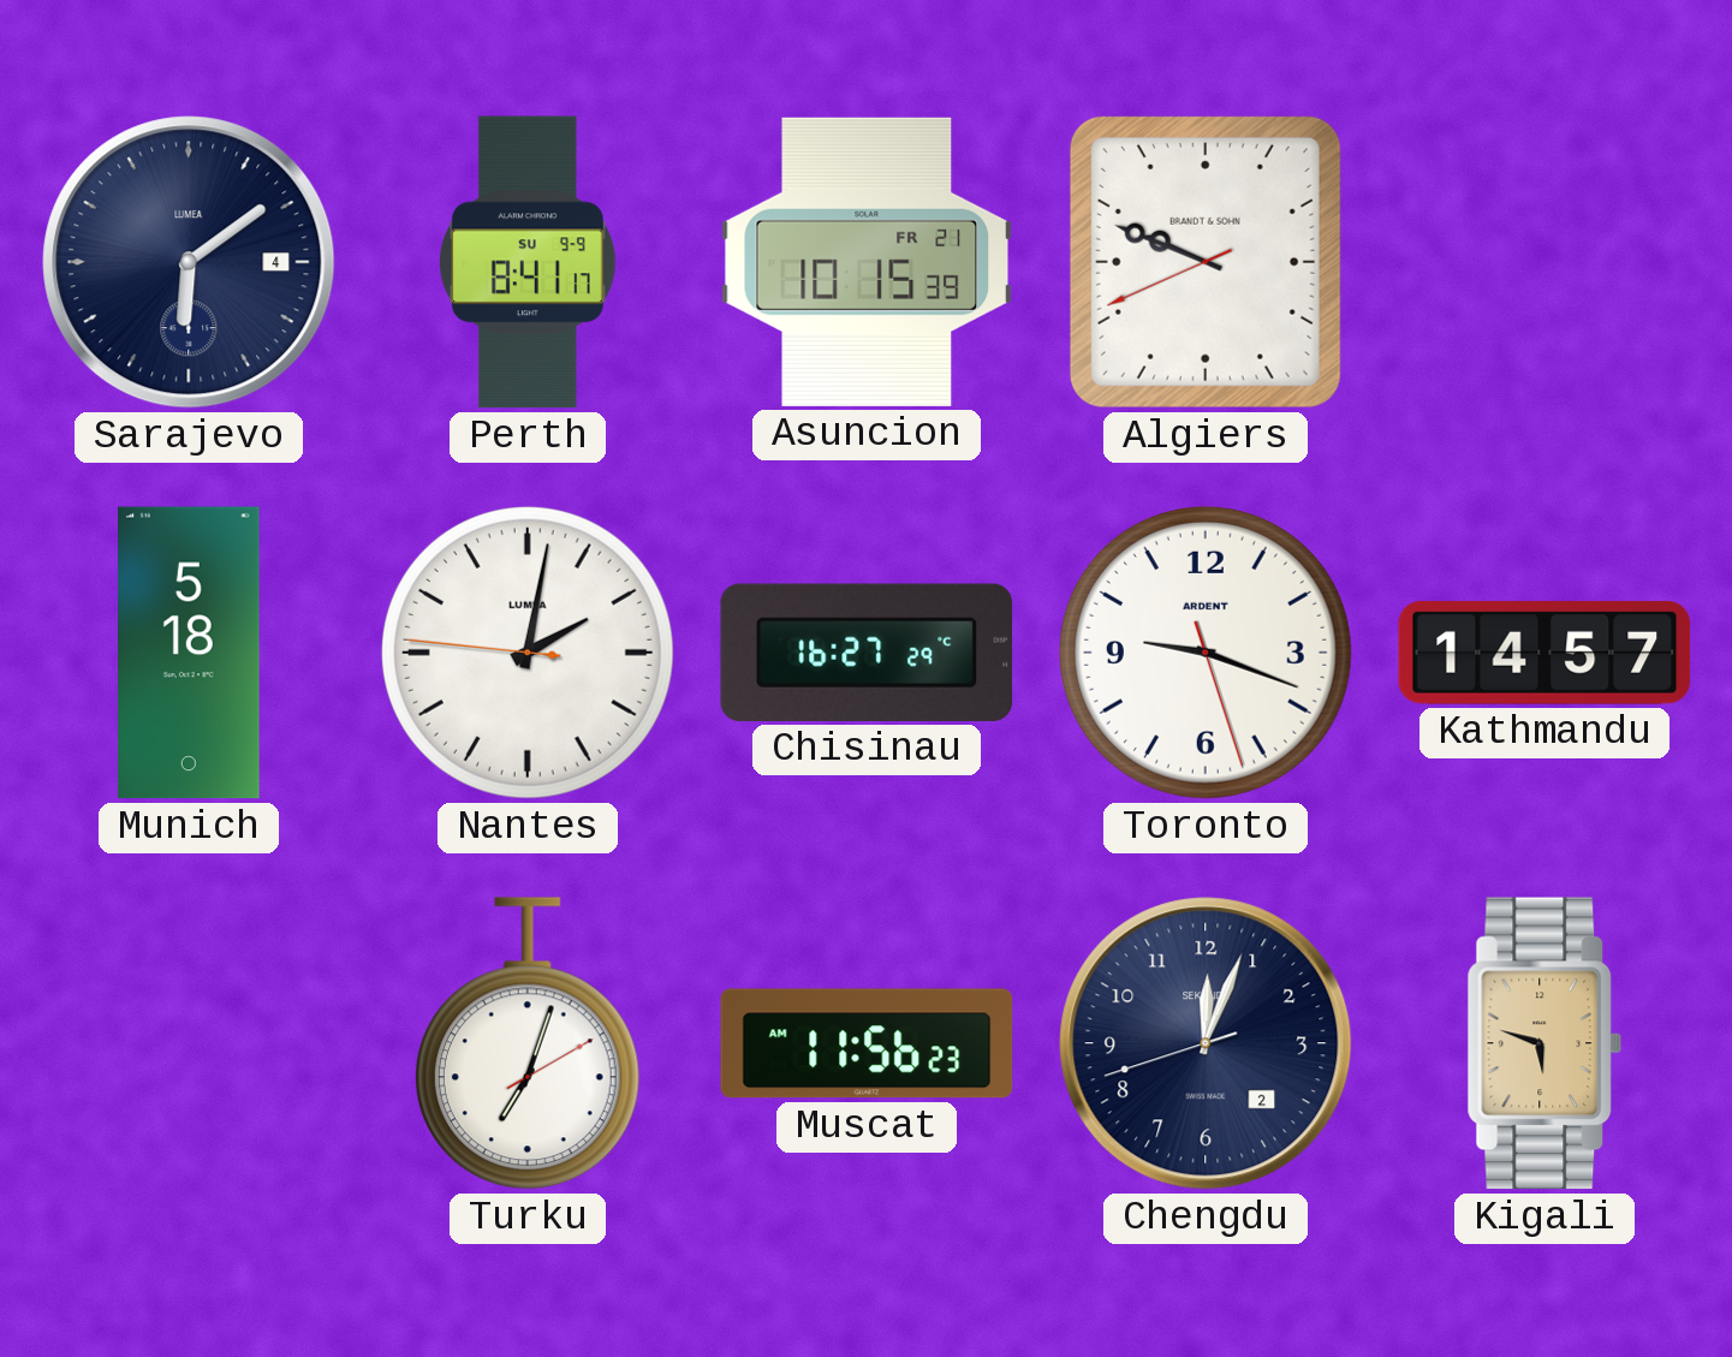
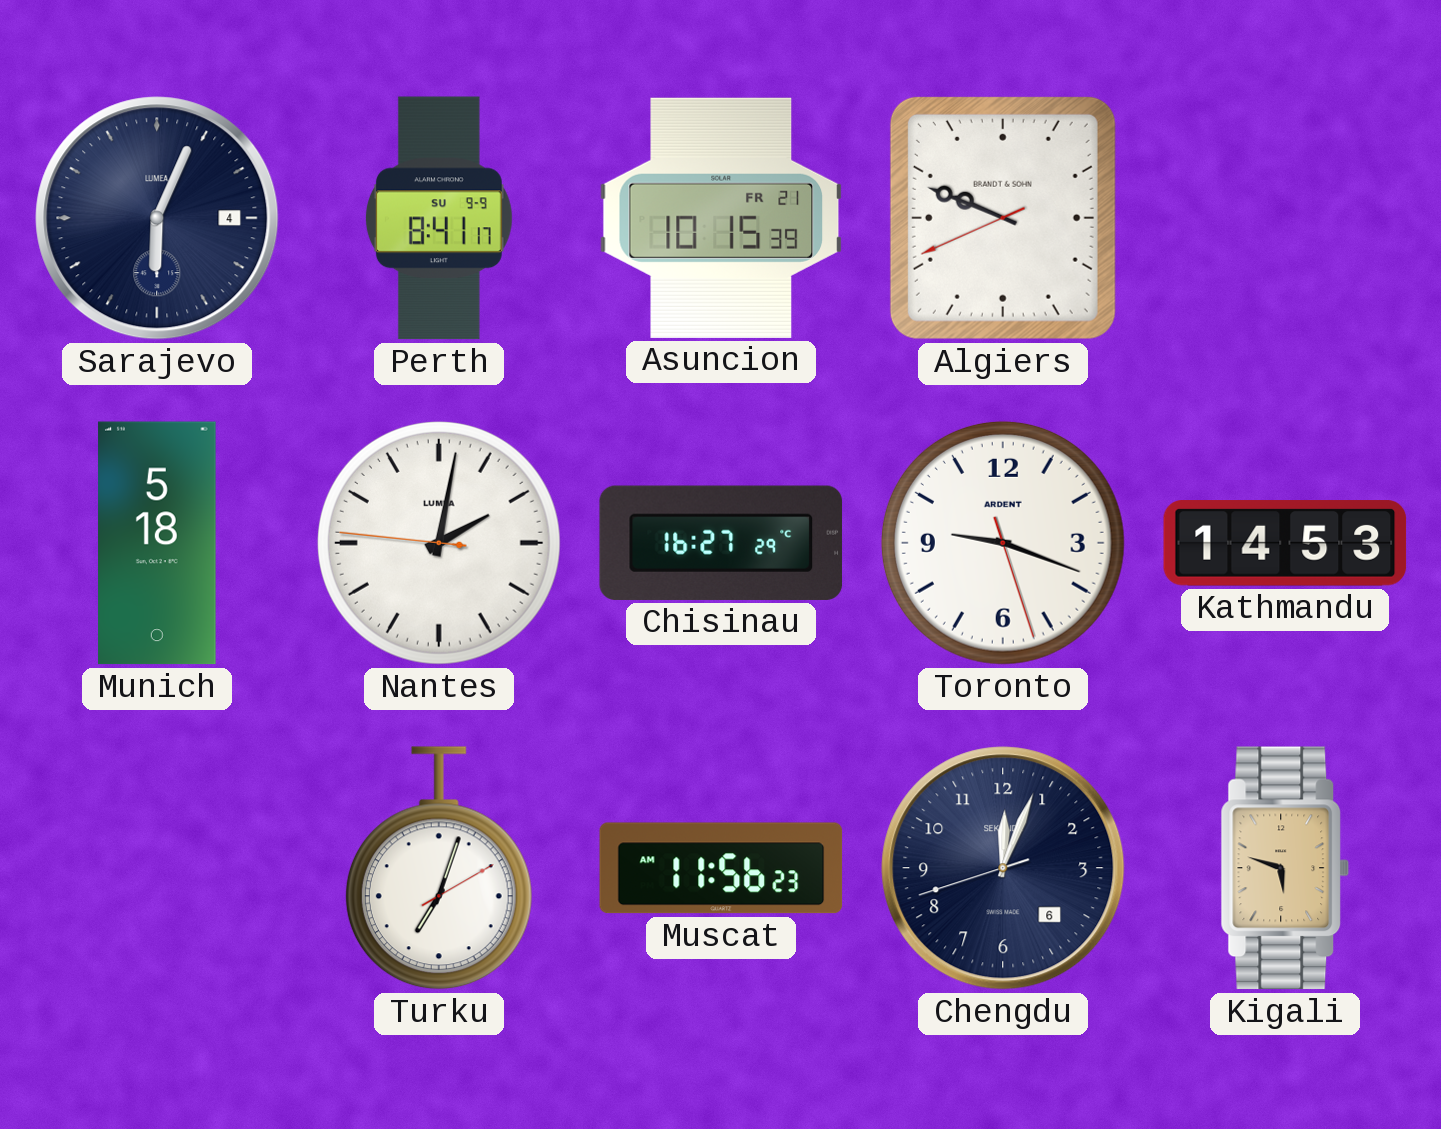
Sarajevo: 6:09 -> 6:04 (157, 218)
Kathmandu: 14:57 -> 14:53 (1285, 543)
Chengdu date: 2 -> 6 (1003, 868)
